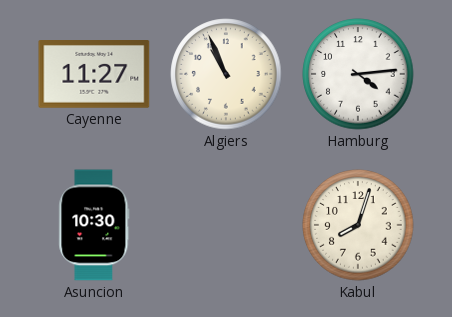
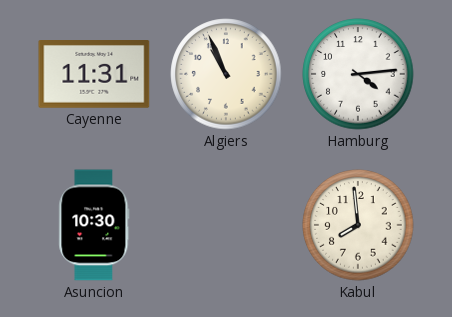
Cayenne: 11:27 -> 11:31 (94, 75)
Kabul: 8:03 -> 7:59 (358, 225)
